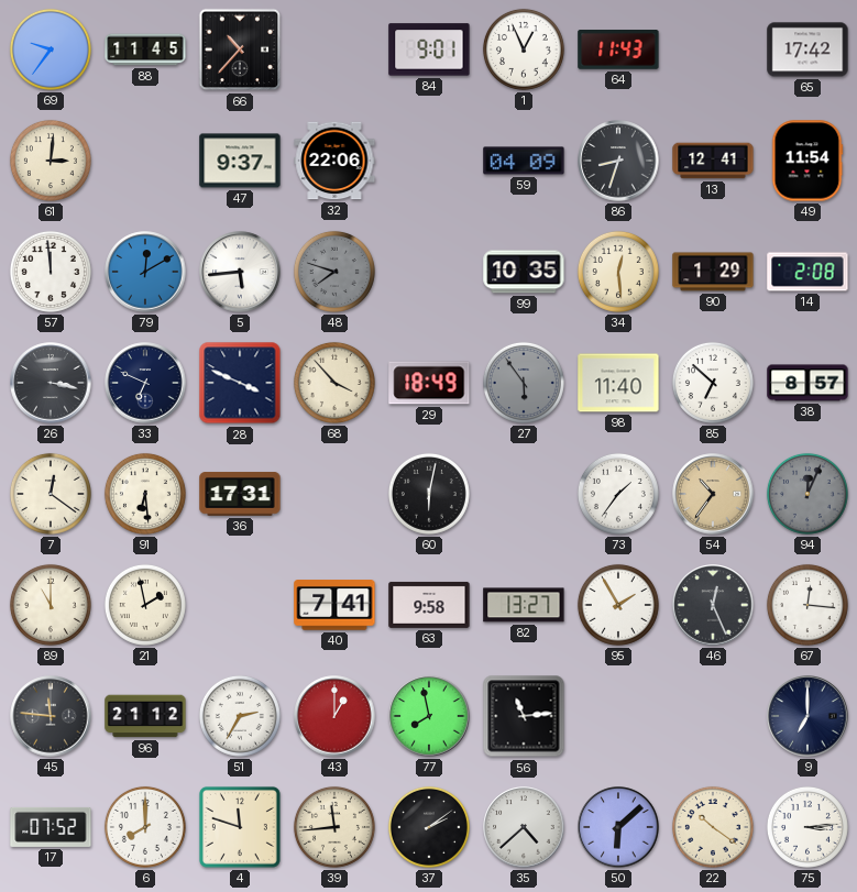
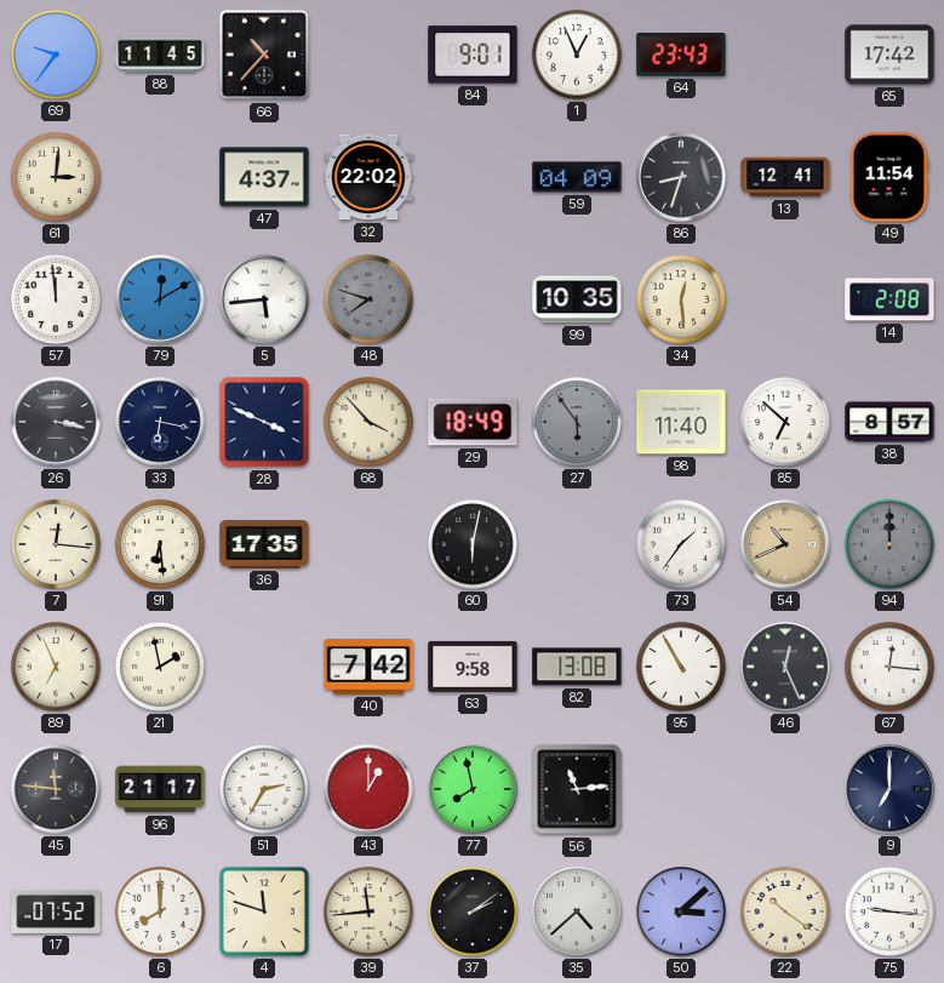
64: 11:43 -> 23:43 (681, 56)
47: 9:37 -> 4:37 (264, 177)
32: 22:06 -> 22:02 (368, 177)
90: 1:29 -> none (713, 272)
33: 6:49 -> 6:17 (160, 422)
7: 12:21 -> 12:16 (56, 544)
36: 17:31 -> 17:35 (264, 544)
54: 10:36 -> 10:41 (785, 544)
94: 12:04 -> 12:00 (889, 544)
89: 11:00 -> 6:56 (56, 667)
40: 7:41 -> 7:42 (368, 667)
82: 13:27 -> 13:08 (577, 667)
95: 1:55 -> 10:55 (681, 667)
96: 21:12 -> 21:17 (160, 789)
50: 6:08 -> 3:08 (681, 911)
75: 3:14 -> 9:16 (889, 911)
